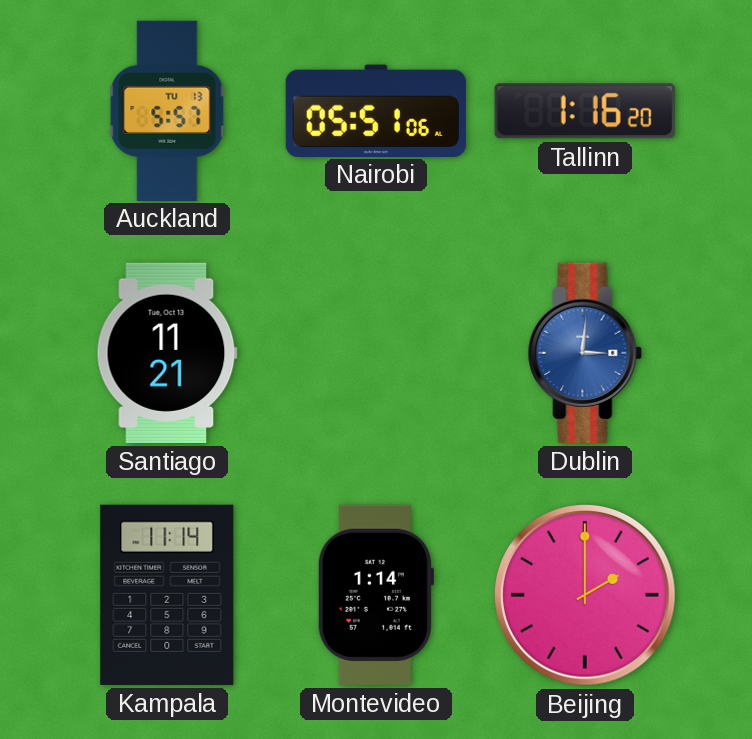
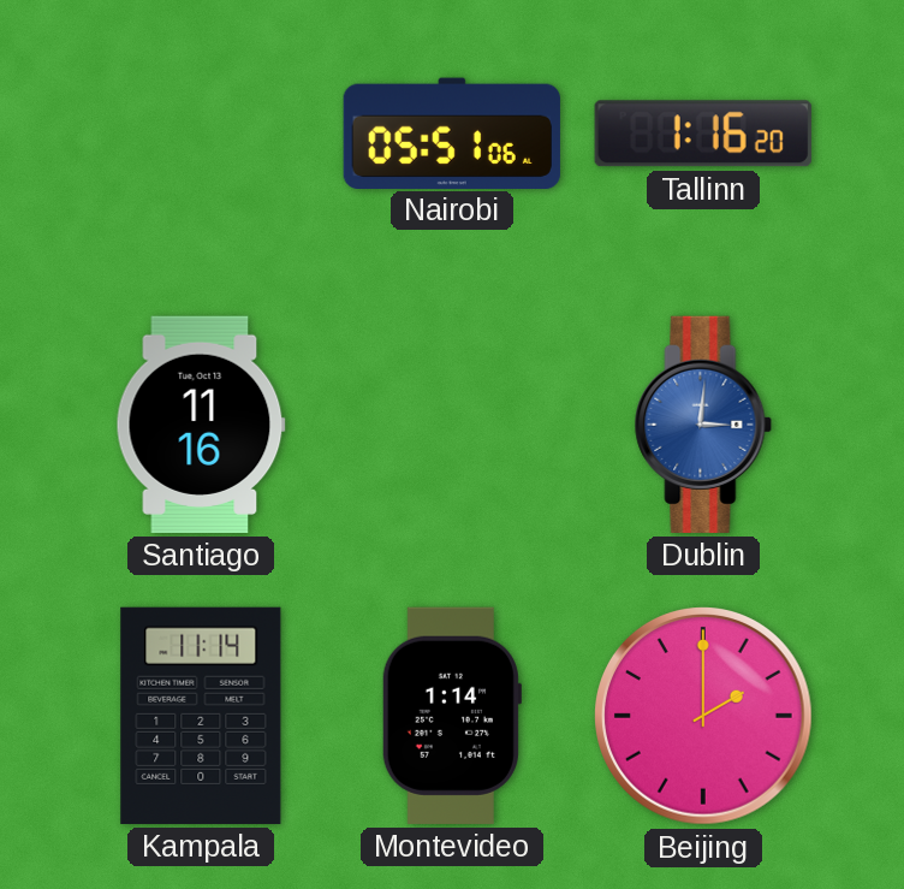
Auckland: 5:57 -> none (167, 110)
Santiago: 11:21 -> 11:16 (201, 425)
